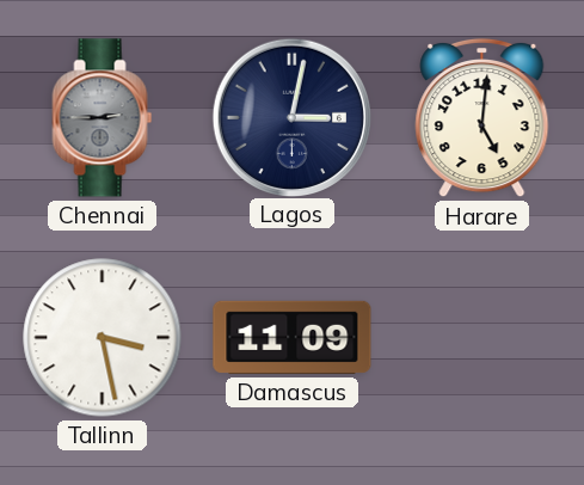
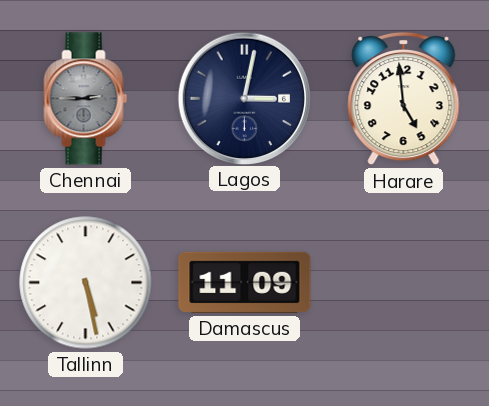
Harare: 5:01 -> 4:59 (404, 99)
Tallinn: 3:28 -> 5:28 (86, 283)
